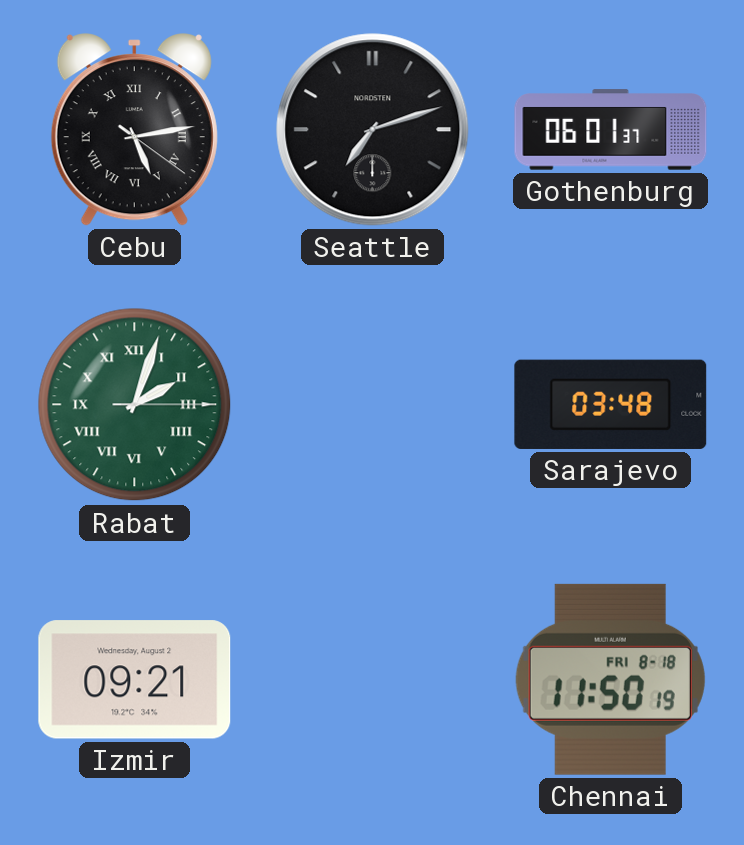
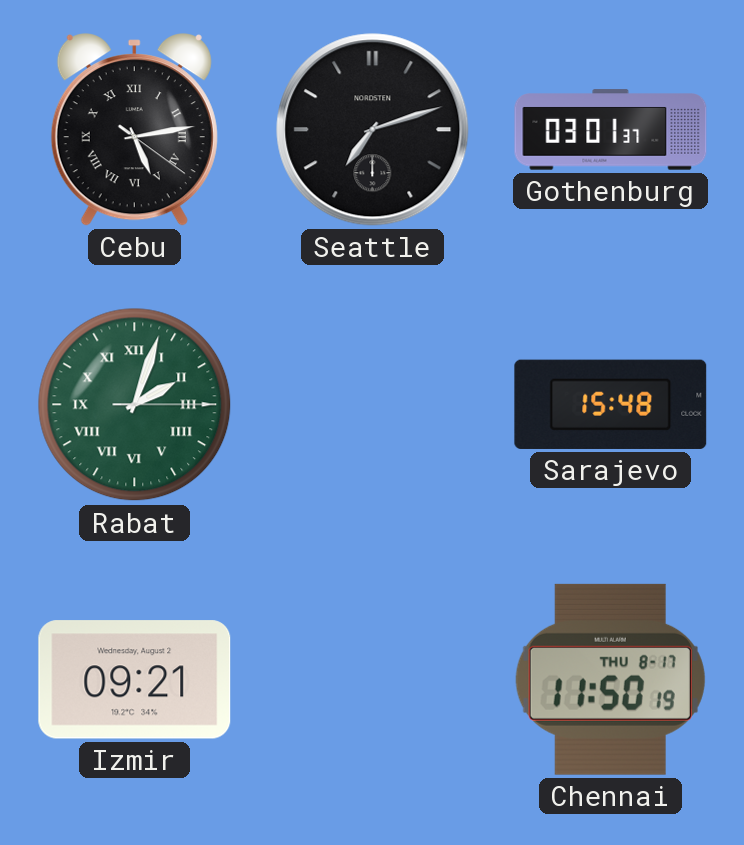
Gothenburg: 06:01 -> 03:01 (611, 130)
Sarajevo: 03:48 -> 15:48 (611, 404)
Chennai date: FRI 8-18 -> THU 8-17 (610, 679)
